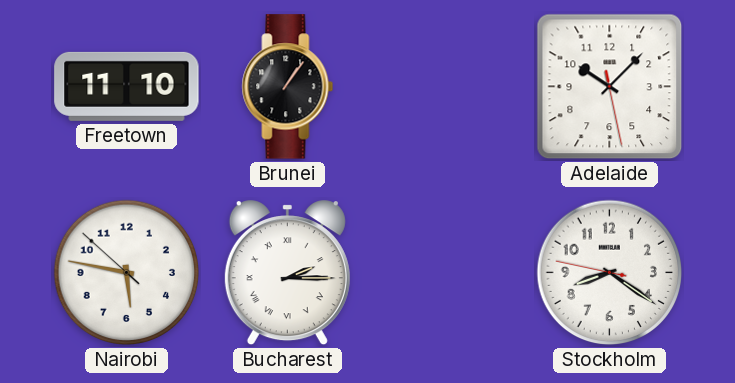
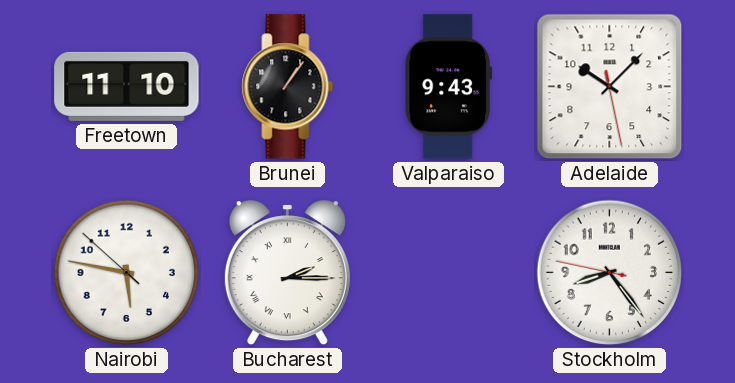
Valparaiso: none -> 9:43 (448, 87)
Stockholm: 8:20 -> 8:23 (610, 273)
